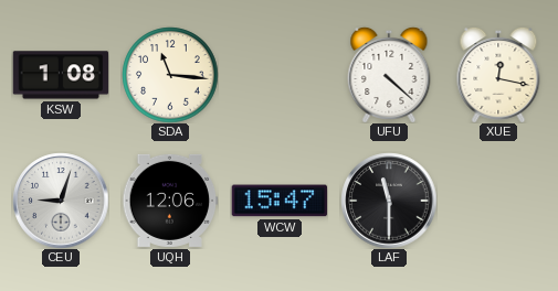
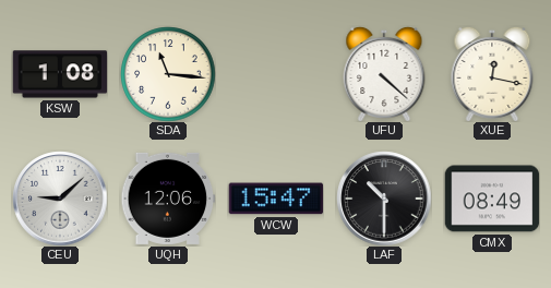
CEU: 9:03 -> 9:08 (60, 199)
LAF: 11:30 -> 10:30 (384, 199)
CMX: none -> 08:49 (492, 199)
